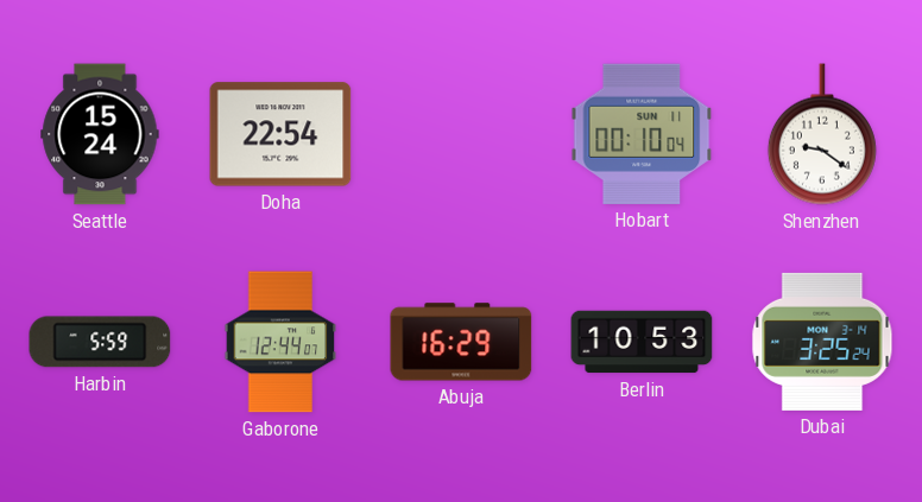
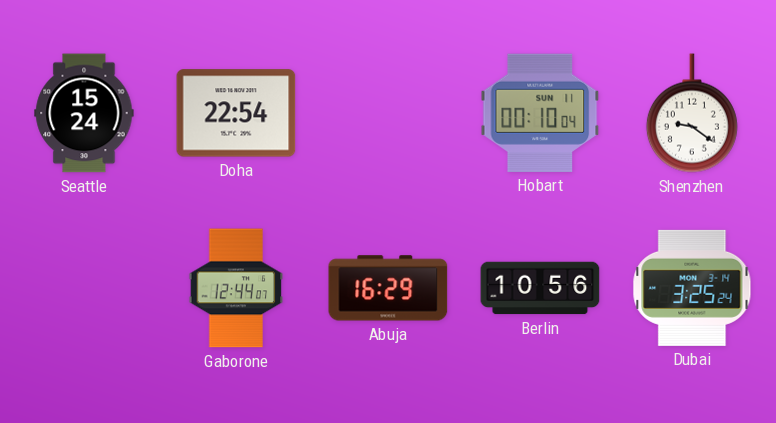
Harbin: 5:59 -> none (100, 342)
Berlin: 10:53 -> 10:56 (540, 288)
